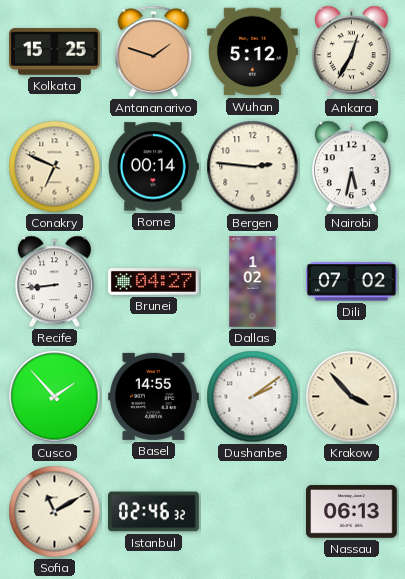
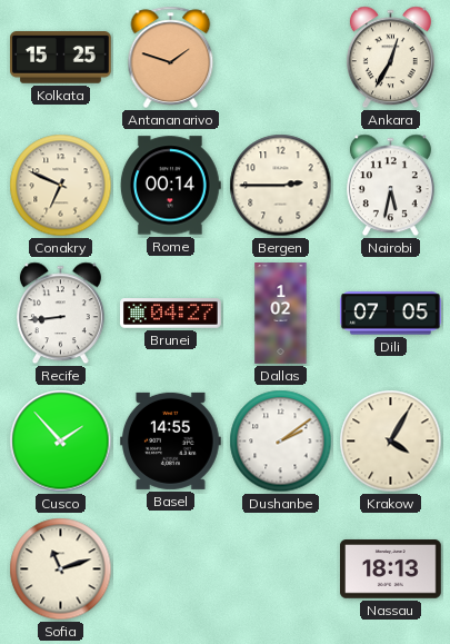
Wuhan: 5:12 -> none (253, 52)
Bergen: 2:46 -> 2:45 (281, 186)
Dili: 07:02 -> 07:05 (391, 314)
Krakow: 3:53 -> 4:05 (391, 442)
Sofia: 11:10 -> 11:12 (61, 569)
Istanbul: 02:46 -> none (154, 512)
Nassau: 06:13 -> 18:13 (391, 569)
